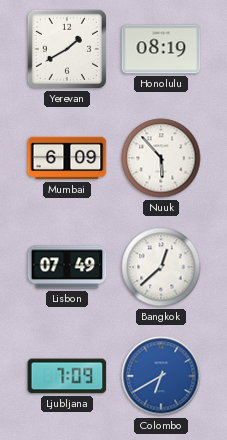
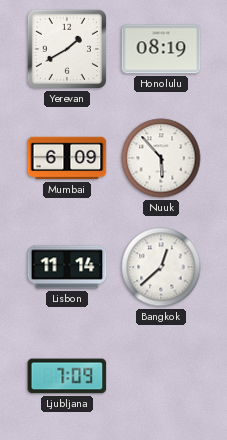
Lisbon: 07:49 -> 11:14 (67, 267)
Colombo: 6:40 -> none (161, 376)
